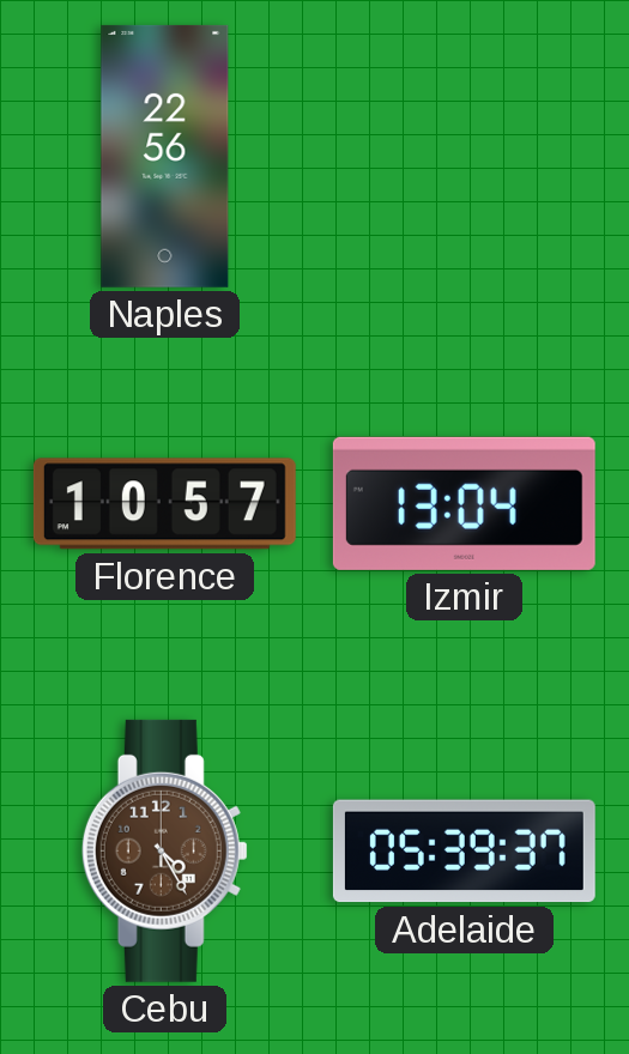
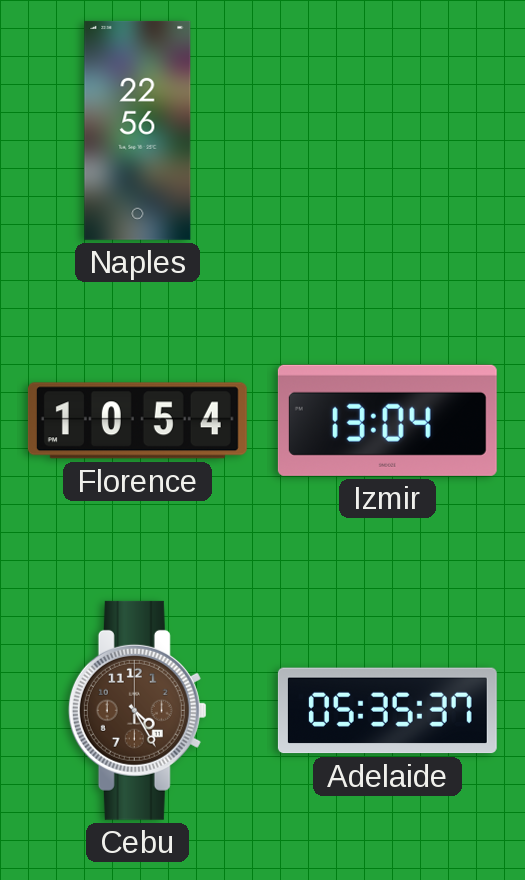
Florence: 10:57 -> 10:54 (137, 421)
Adelaide: 05:39 -> 05:35 (387, 711)
